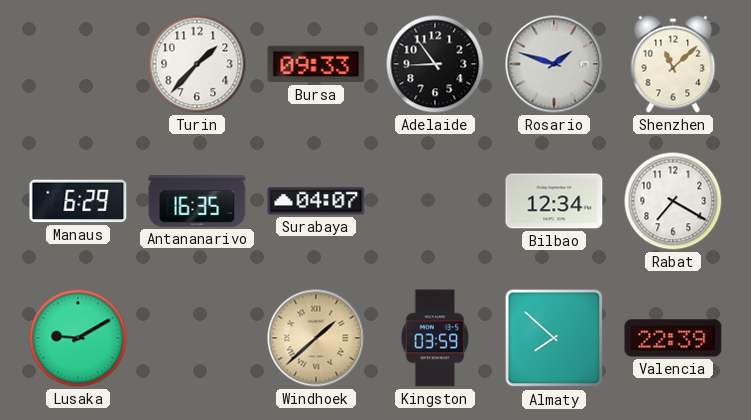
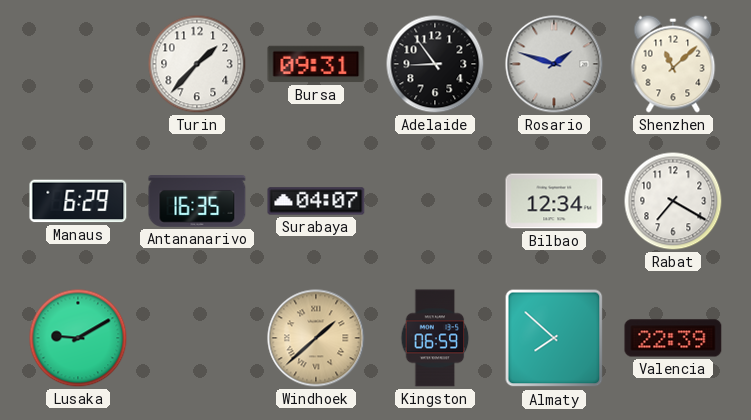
Bursa: 09:33 -> 09:31 (316, 64)
Kingston: 03:59 -> 06:59 (435, 338)
